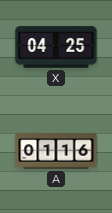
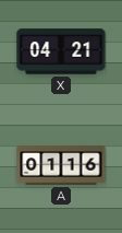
X: 04:25 -> 04:21 (61, 51)
